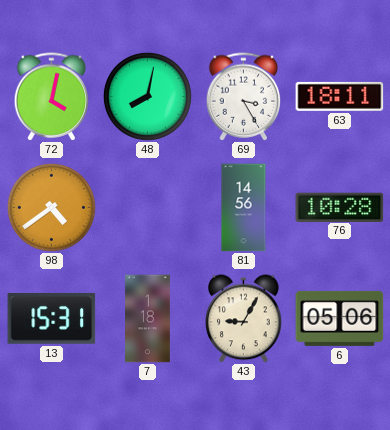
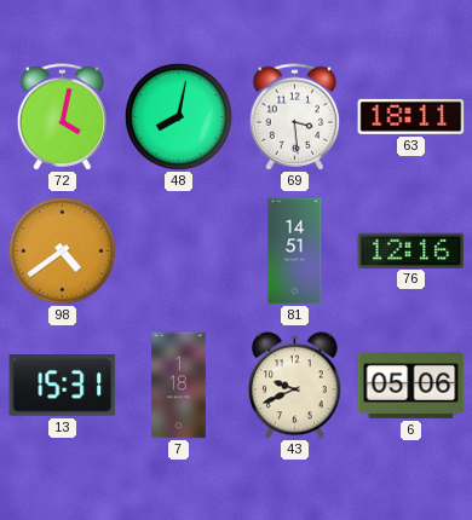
69: 3:25 -> 3:29 (295, 117)
81: 14:56 -> 14:51 (295, 252)
76: 10:28 -> 12:16 (411, 250)
43: 9:05 -> 9:41 (295, 386)
